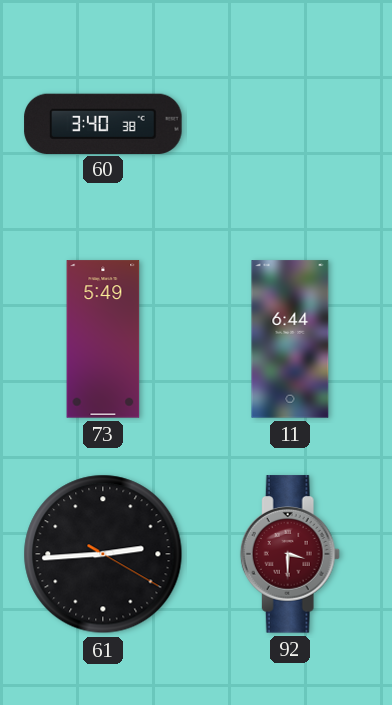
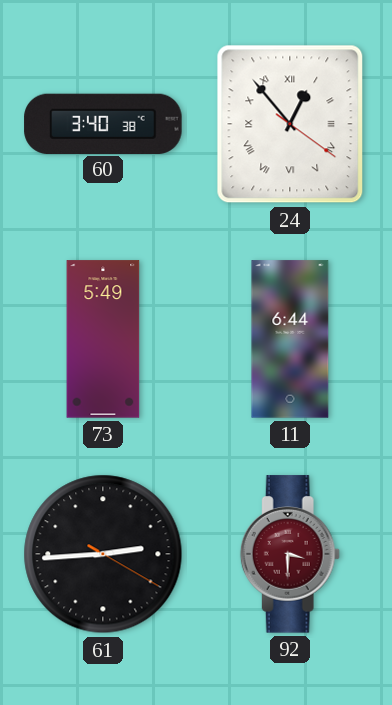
24: none -> 12:53 (290, 124)
